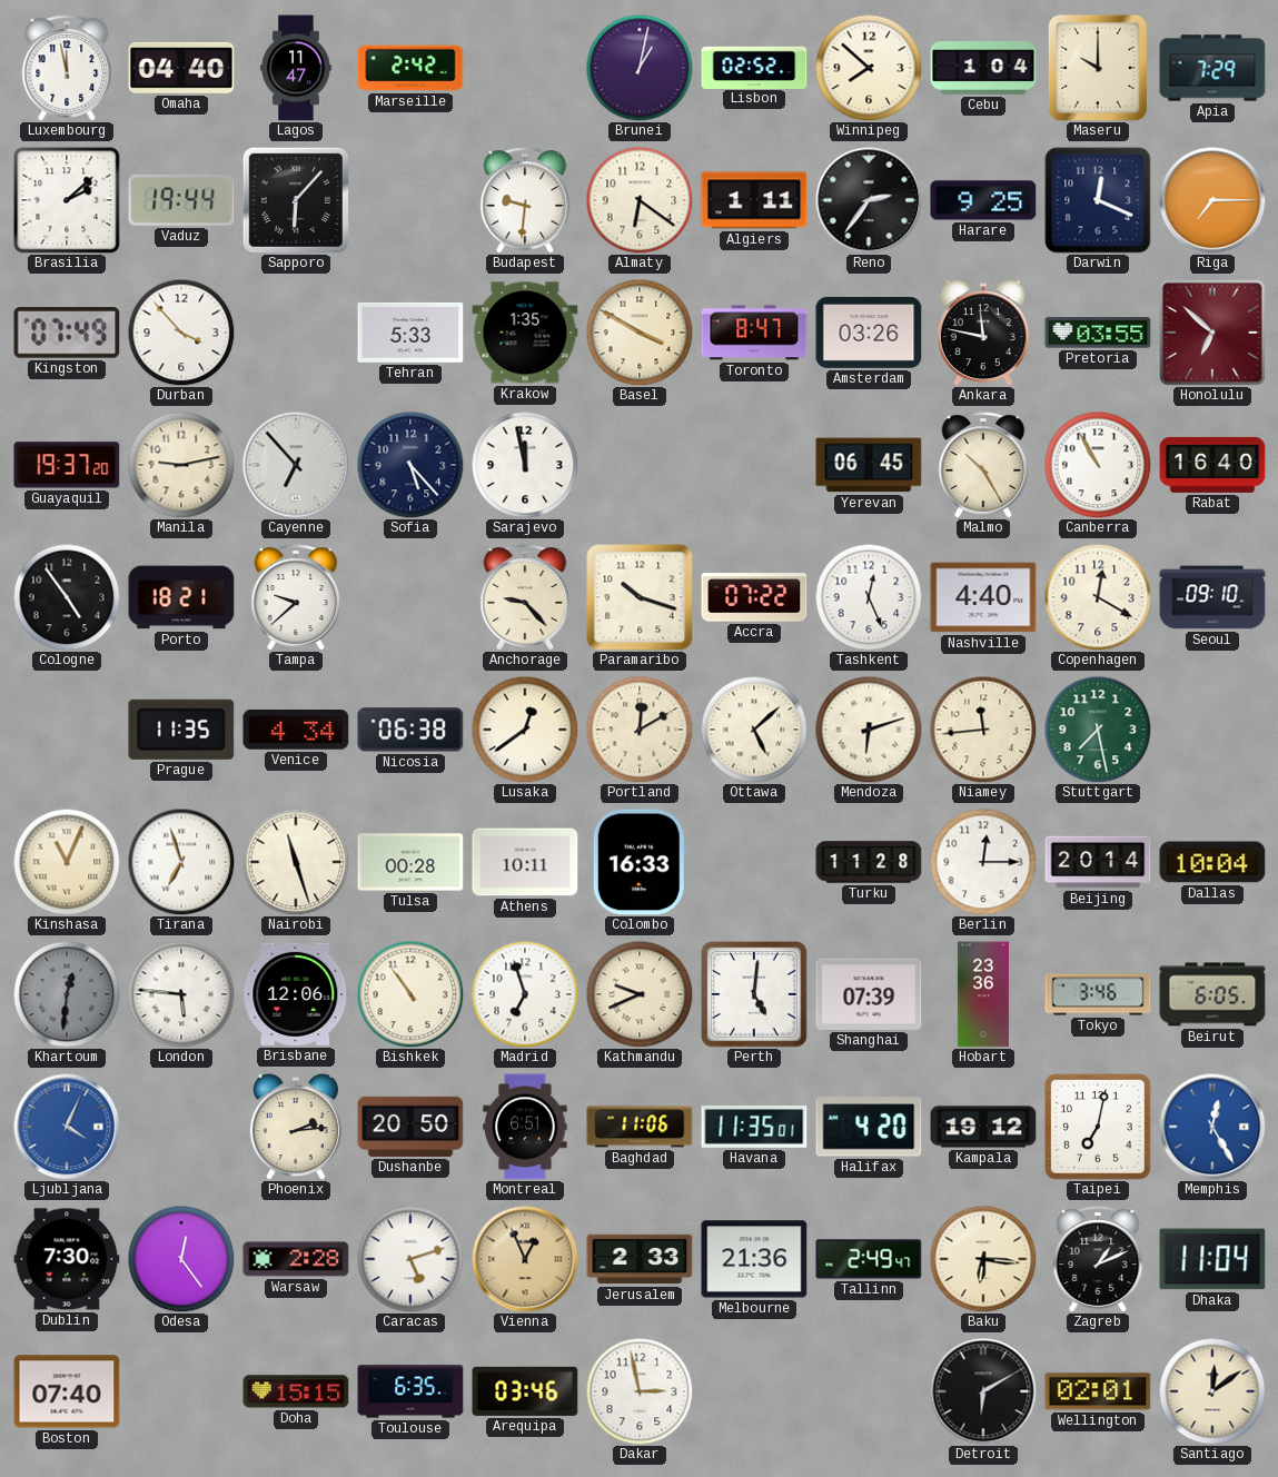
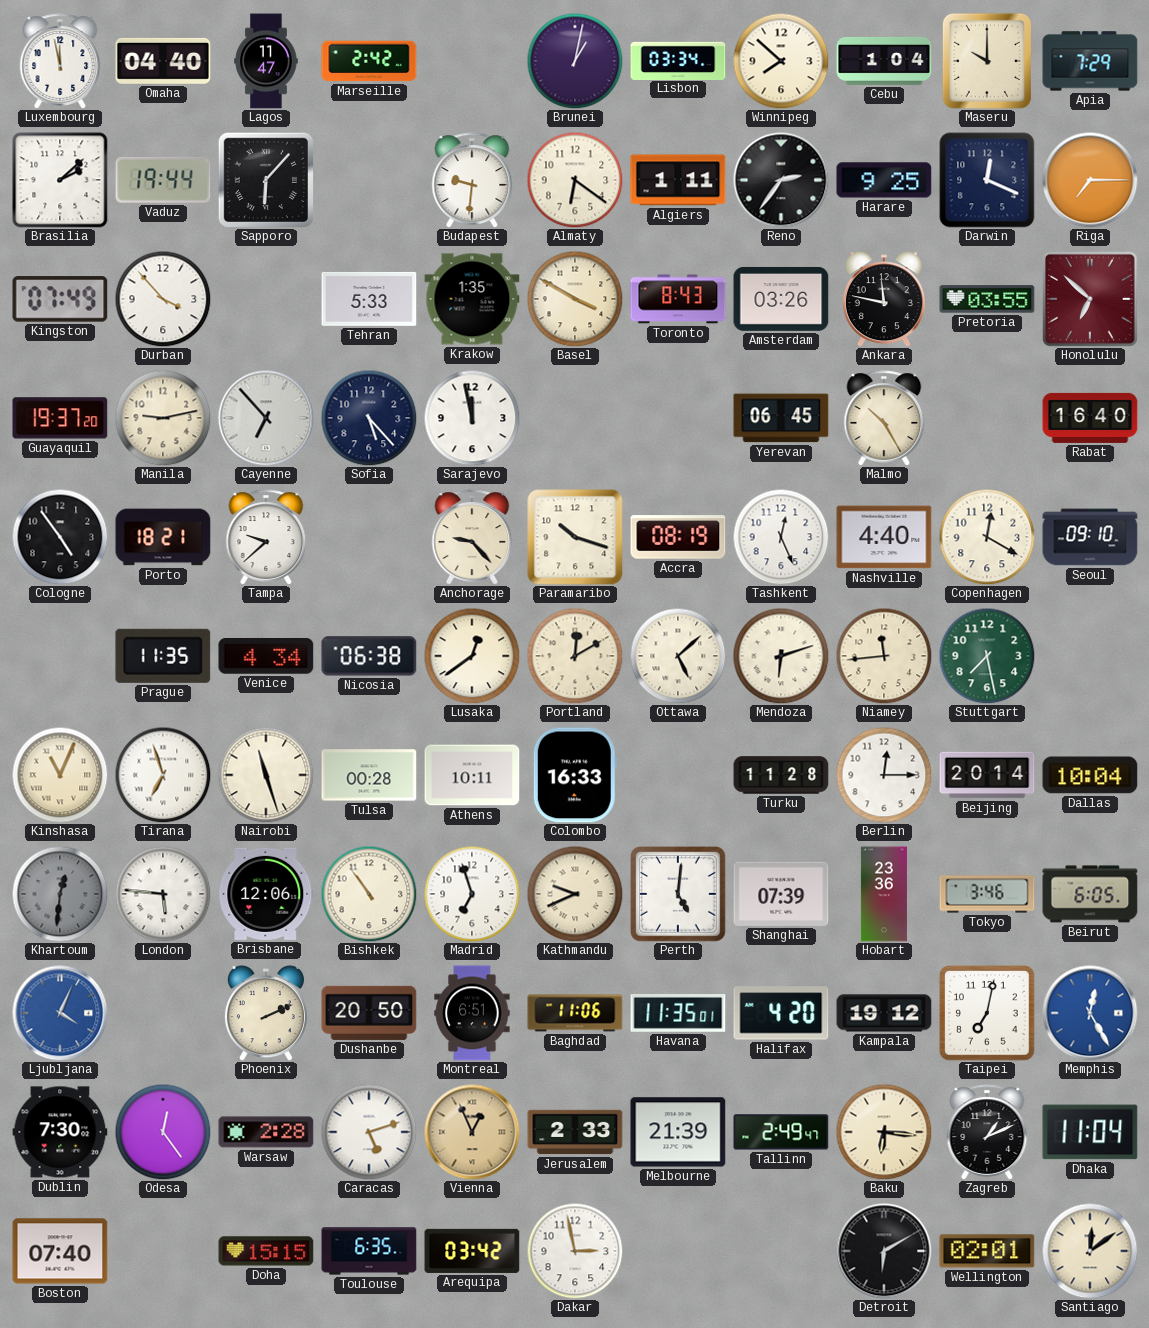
Lisbon: 02:52 -> 03:34 (678, 60)
Toronto: 8:47 -> 8:43 (678, 299)
Canberra: 10:55 -> none (1098, 465)
Accra: 07:22 -> 08:19 (678, 537)
Phoenix: 2:14 -> 2:11 (266, 1013)
Melbourne: 21:36 -> 21:39 (678, 1132)
Arequipa: 03:46 -> 03:42 (472, 1251)
